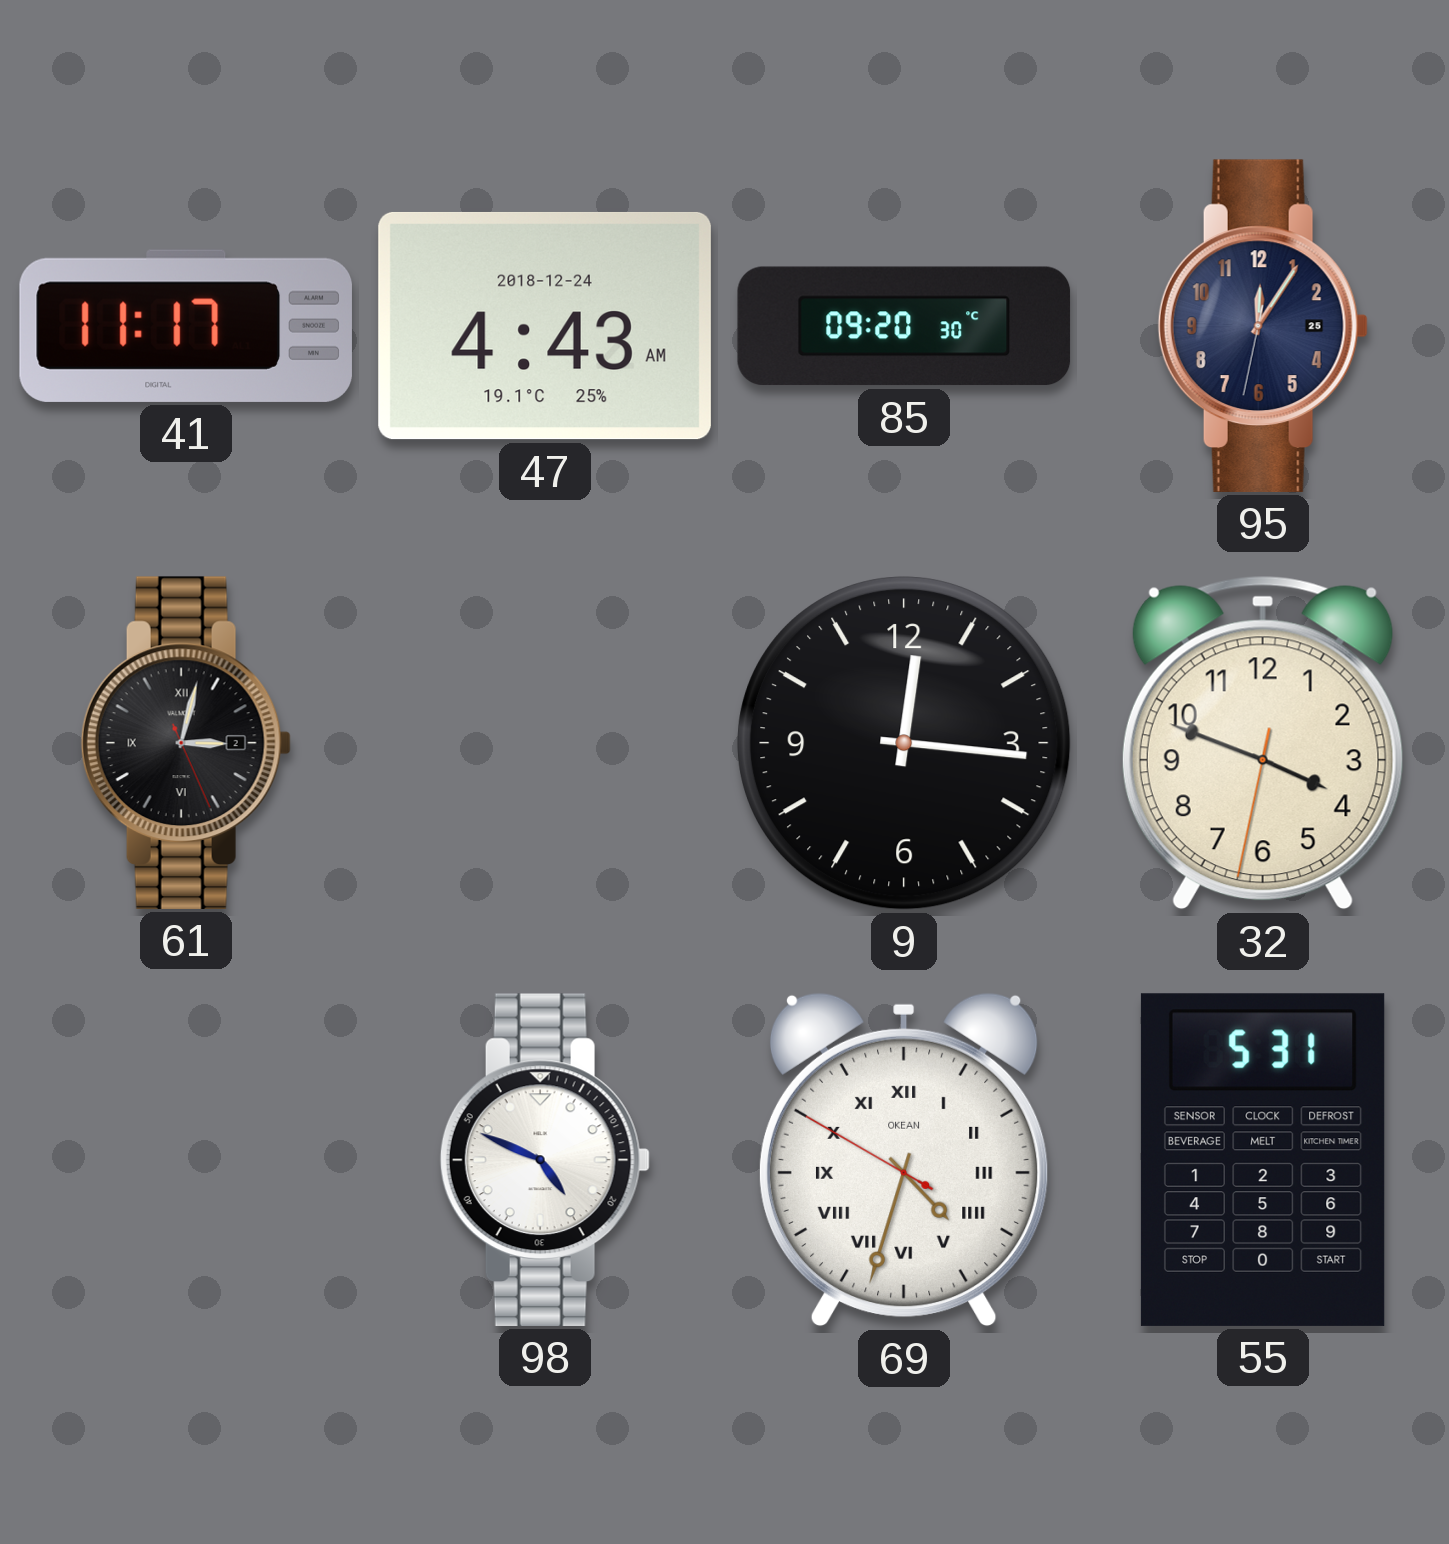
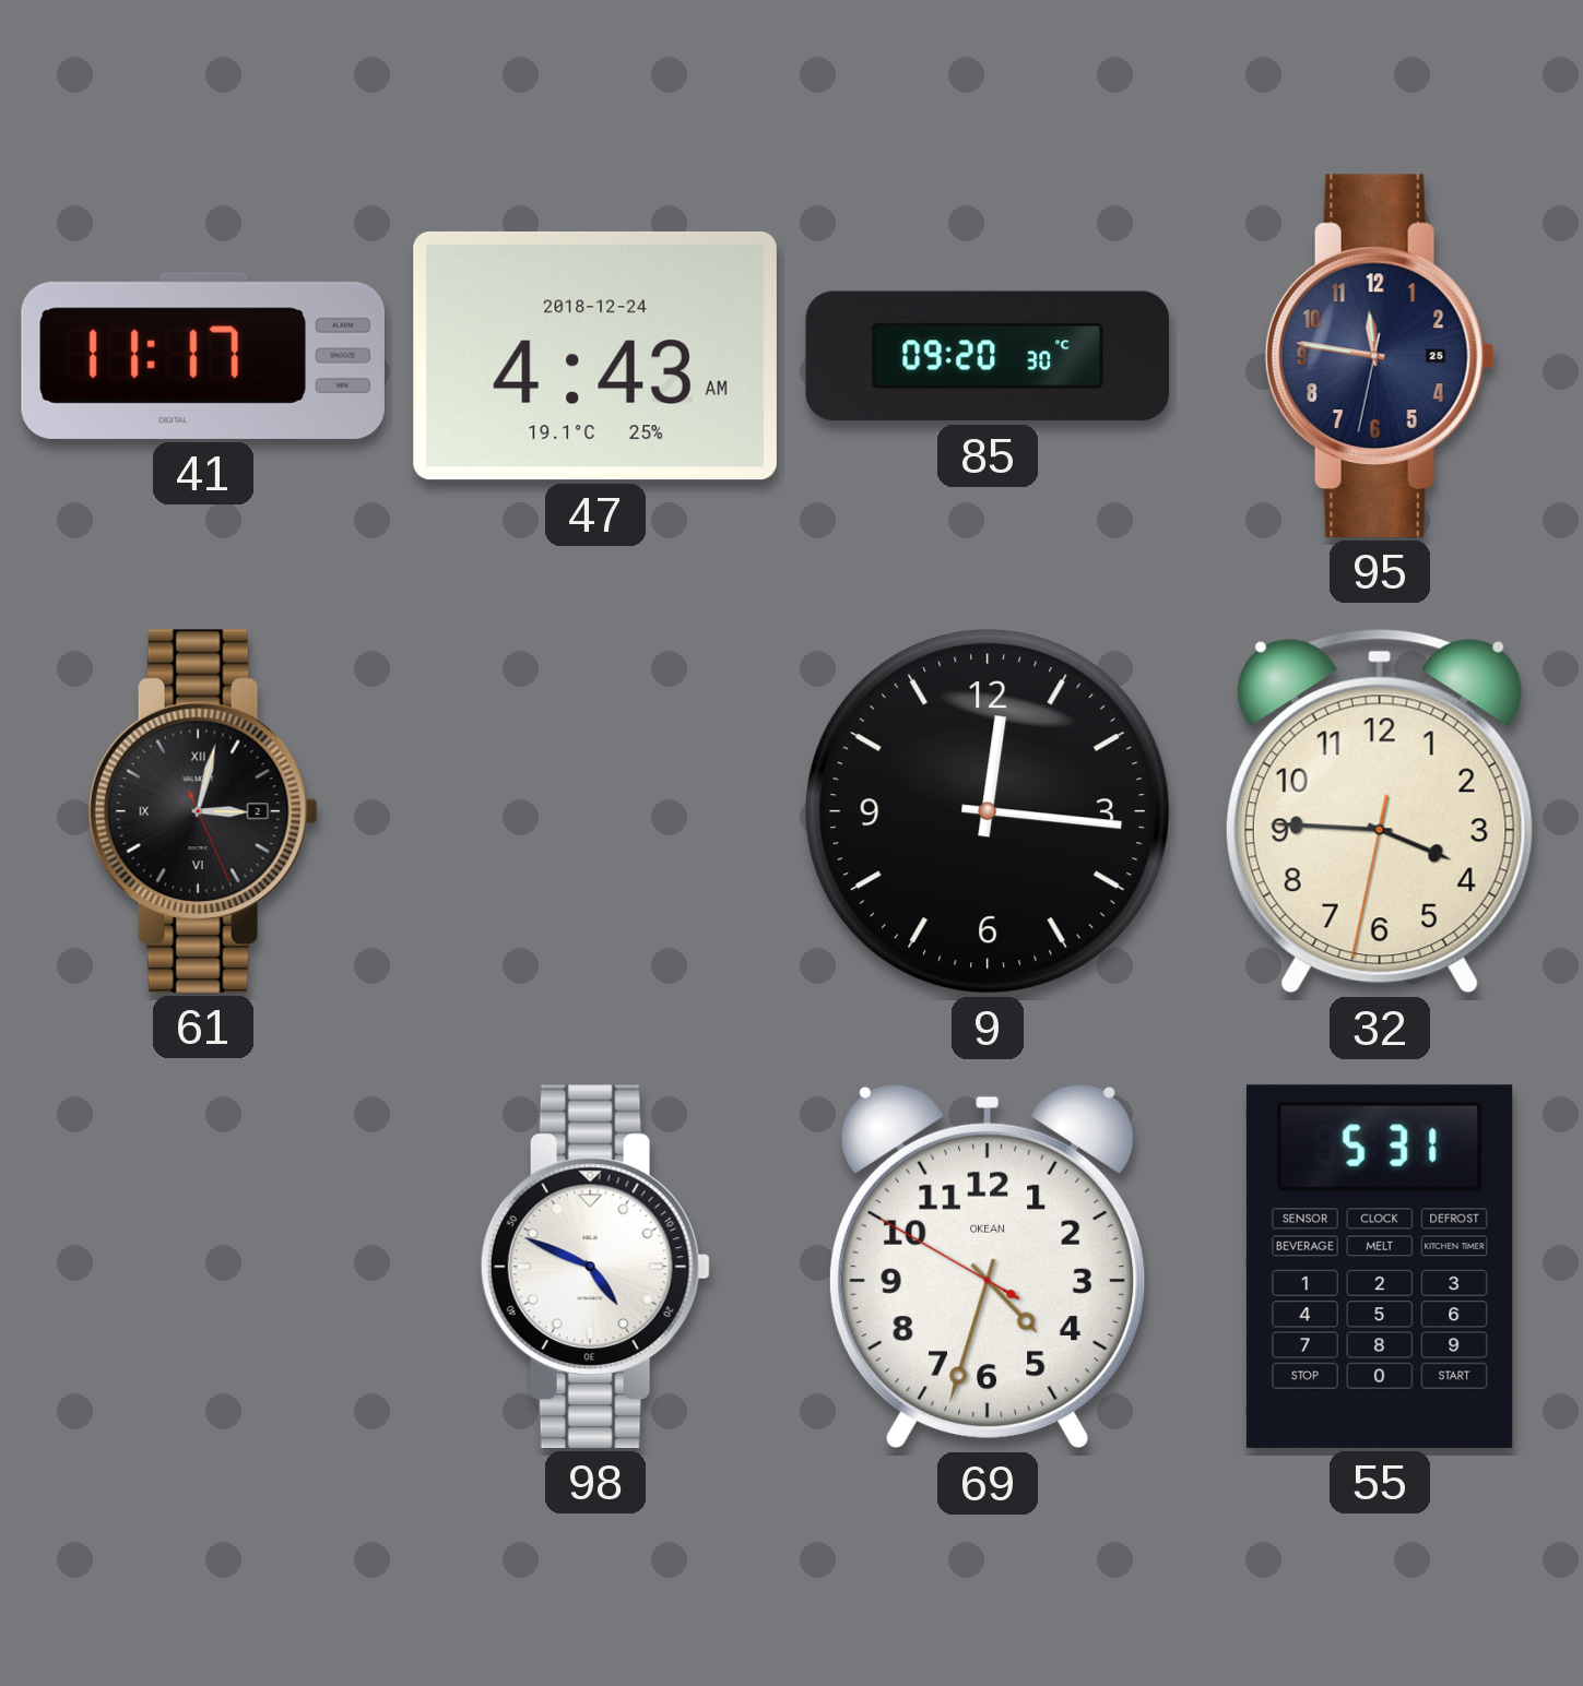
95: 12:05 -> 11:46 (1380, 356)
32: 3:48 -> 3:45 (1380, 811)
69 numerals: Roman -> Arabic (988, 1267)
